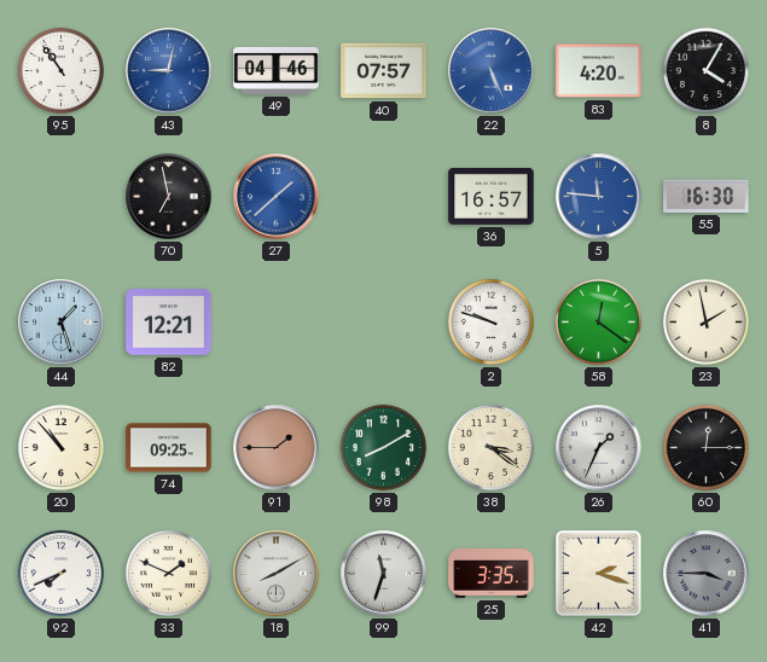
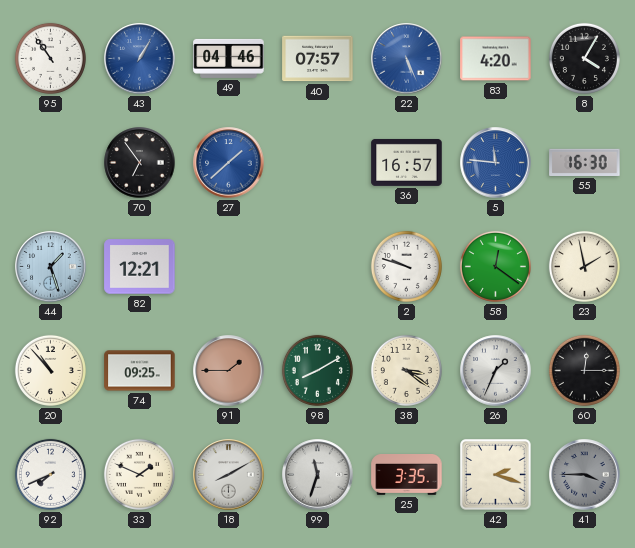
43: 9:02 -> 1:05 (140, 59)
70: 6:58 -> 6:54 (140, 163)
